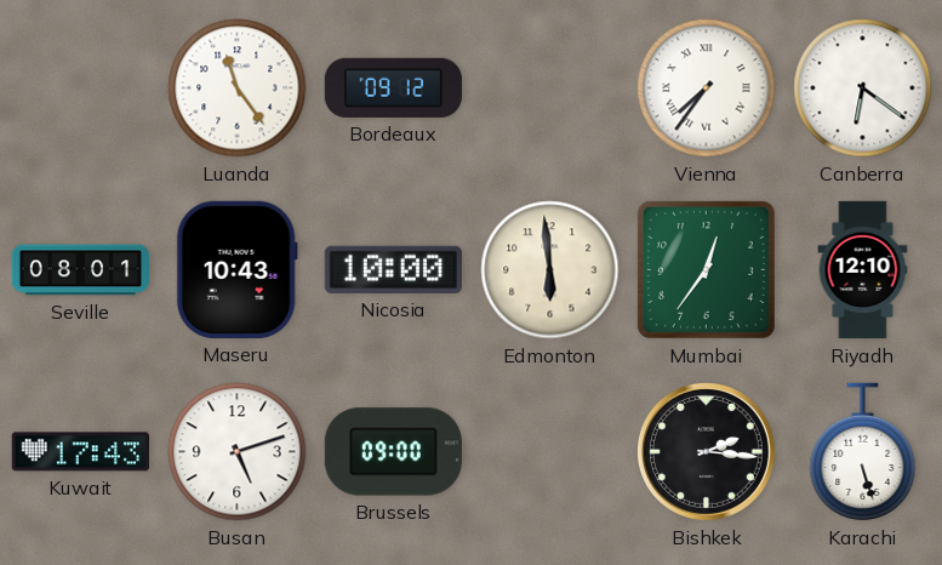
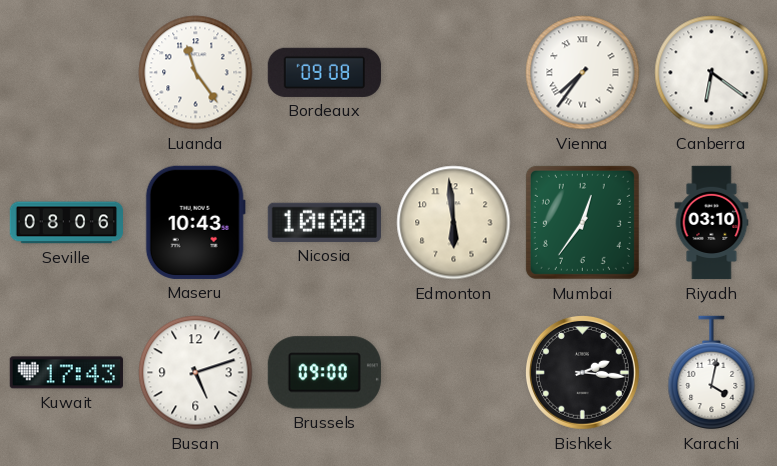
Bordeaux: 09:12 -> 09:08 (324, 72)
Seville: 08:01 -> 08:06 (66, 223)
Riyadh: 12:10 -> 03:10 (712, 223)
Karachi: 5:27 -> 4:02 (712, 373)
